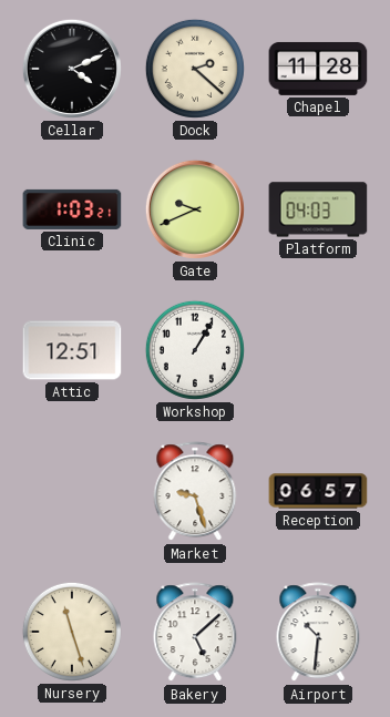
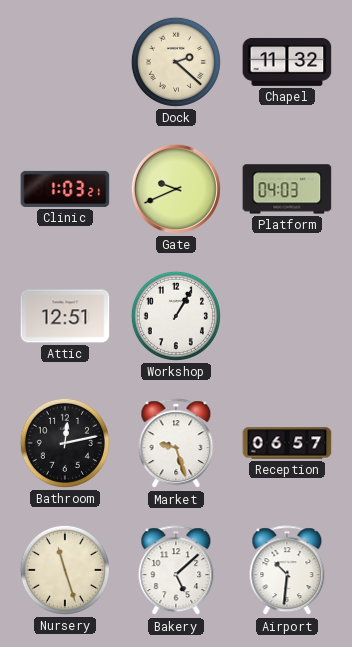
Cellar: 4:11 -> none (72, 69)
Chapel: 11:28 -> 11:32 (287, 62)
Bathroom: none -> 12:13 (65, 443)
